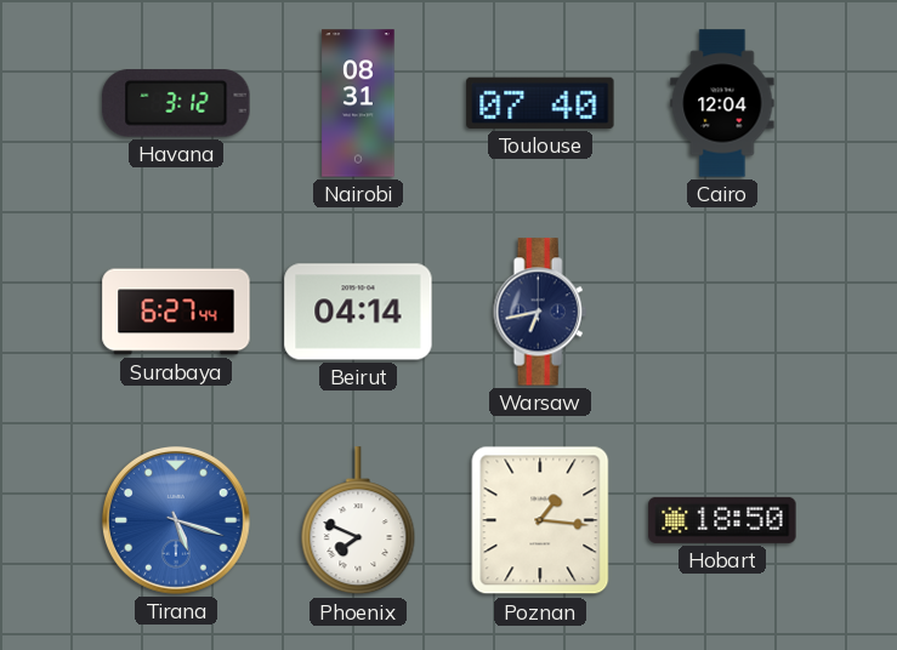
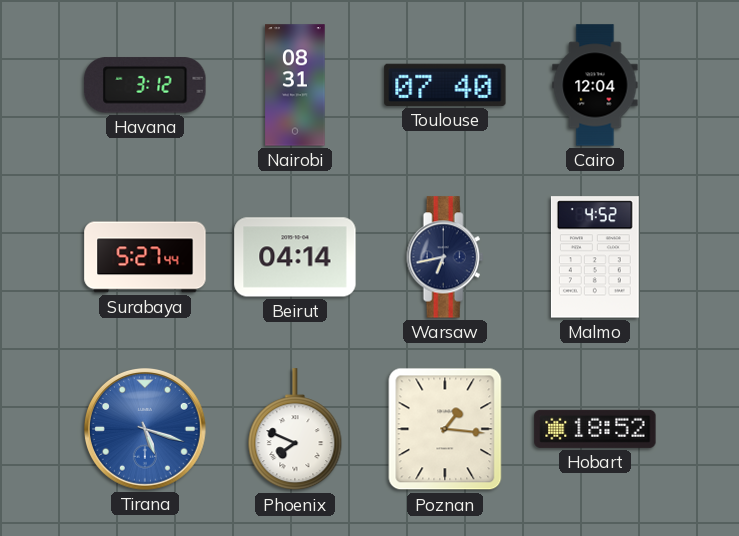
Surabaya: 6:27 -> 5:27 (145, 257)
Malmo: none -> 4:52 (595, 257)
Hobart: 18:50 -> 18:52 (595, 429)
